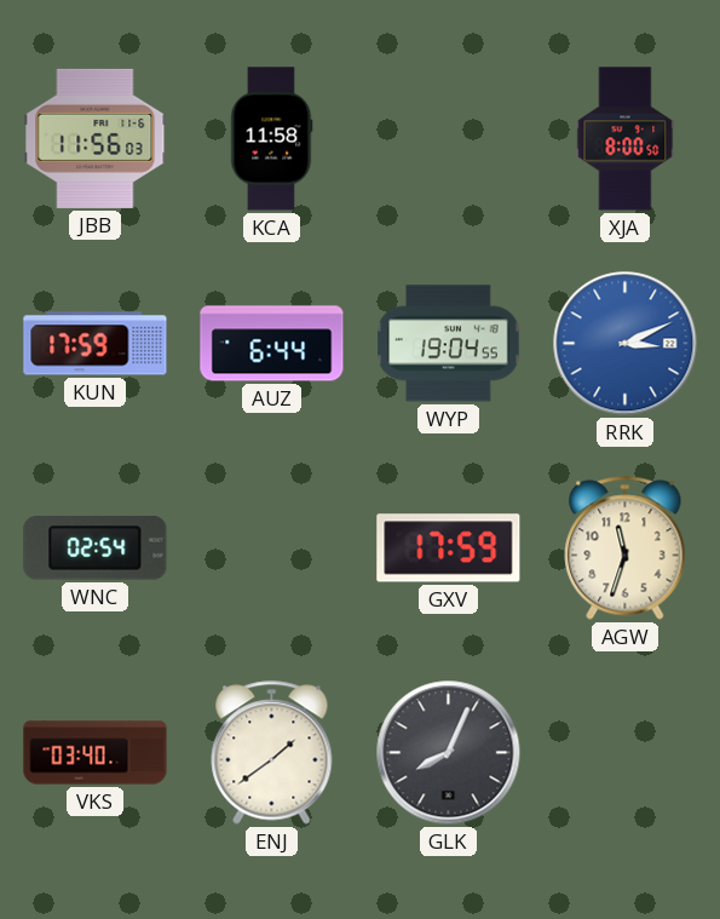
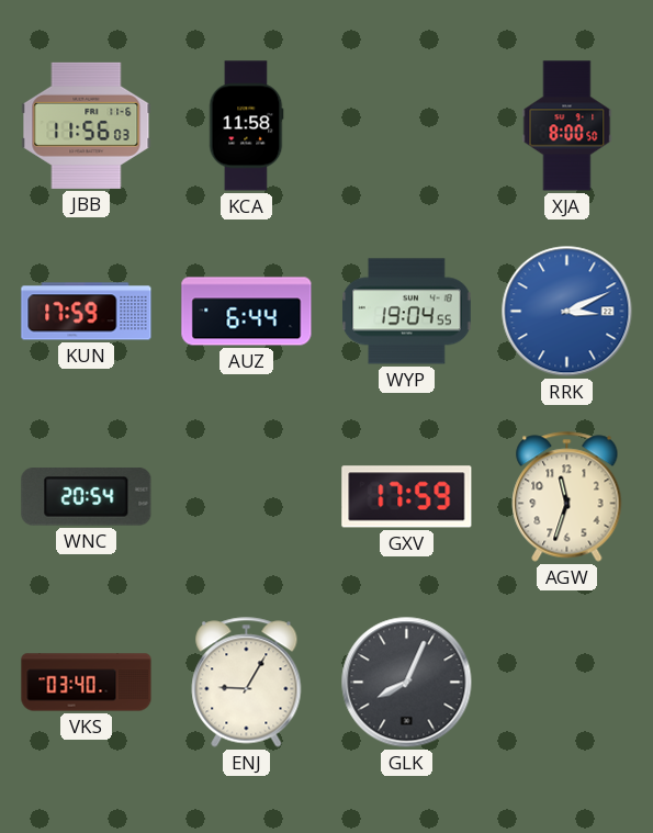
WNC: 02:54 -> 20:54 (87, 497)
ENJ: 1:39 -> 9:05 (247, 683)
